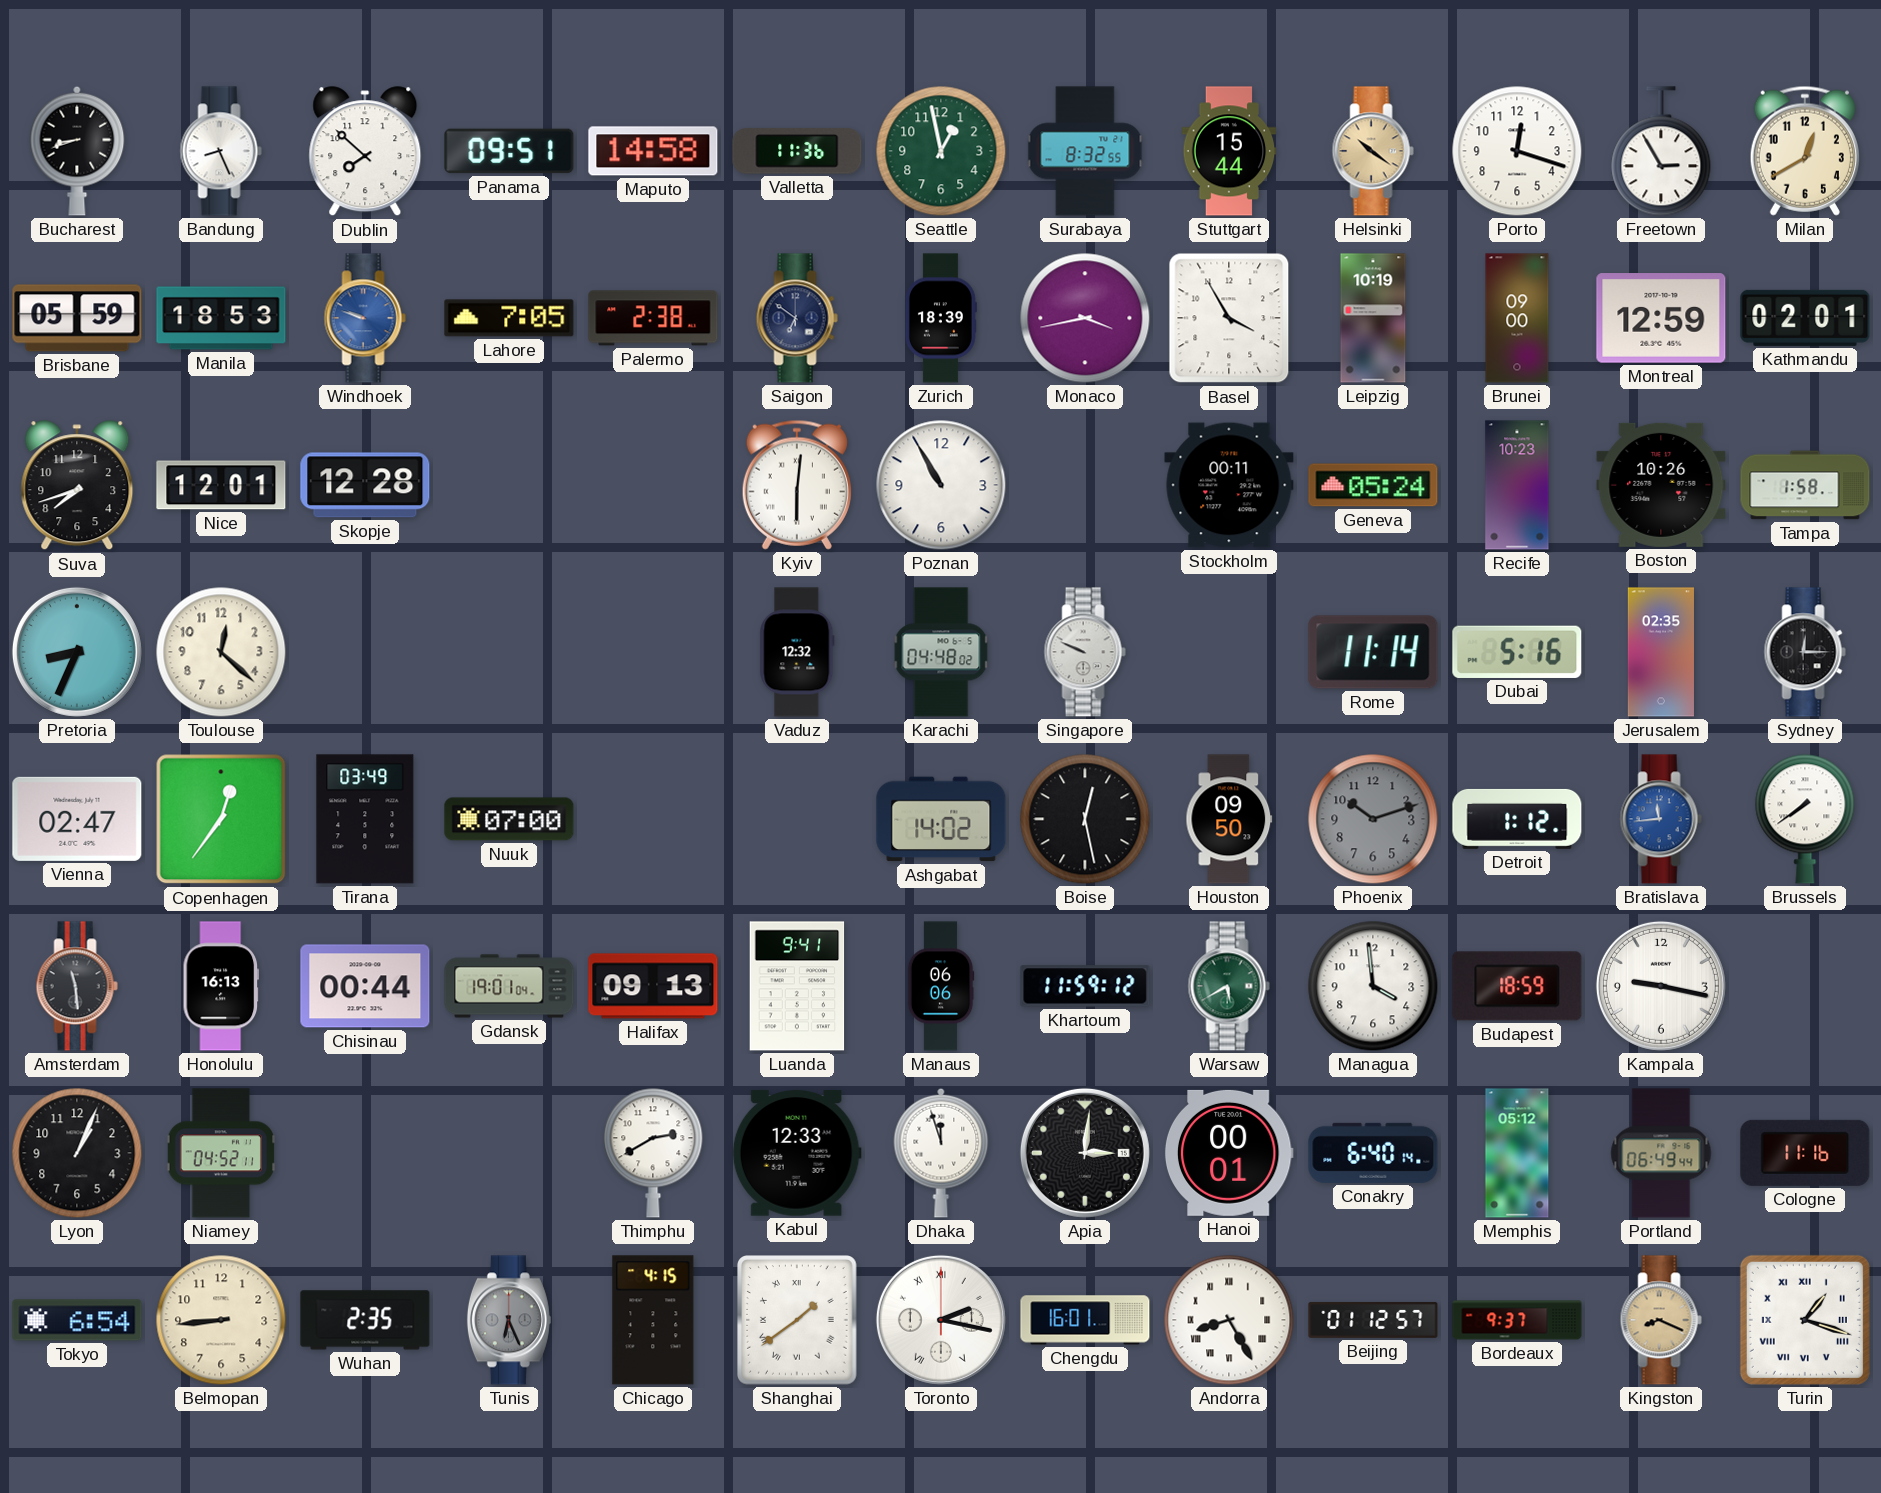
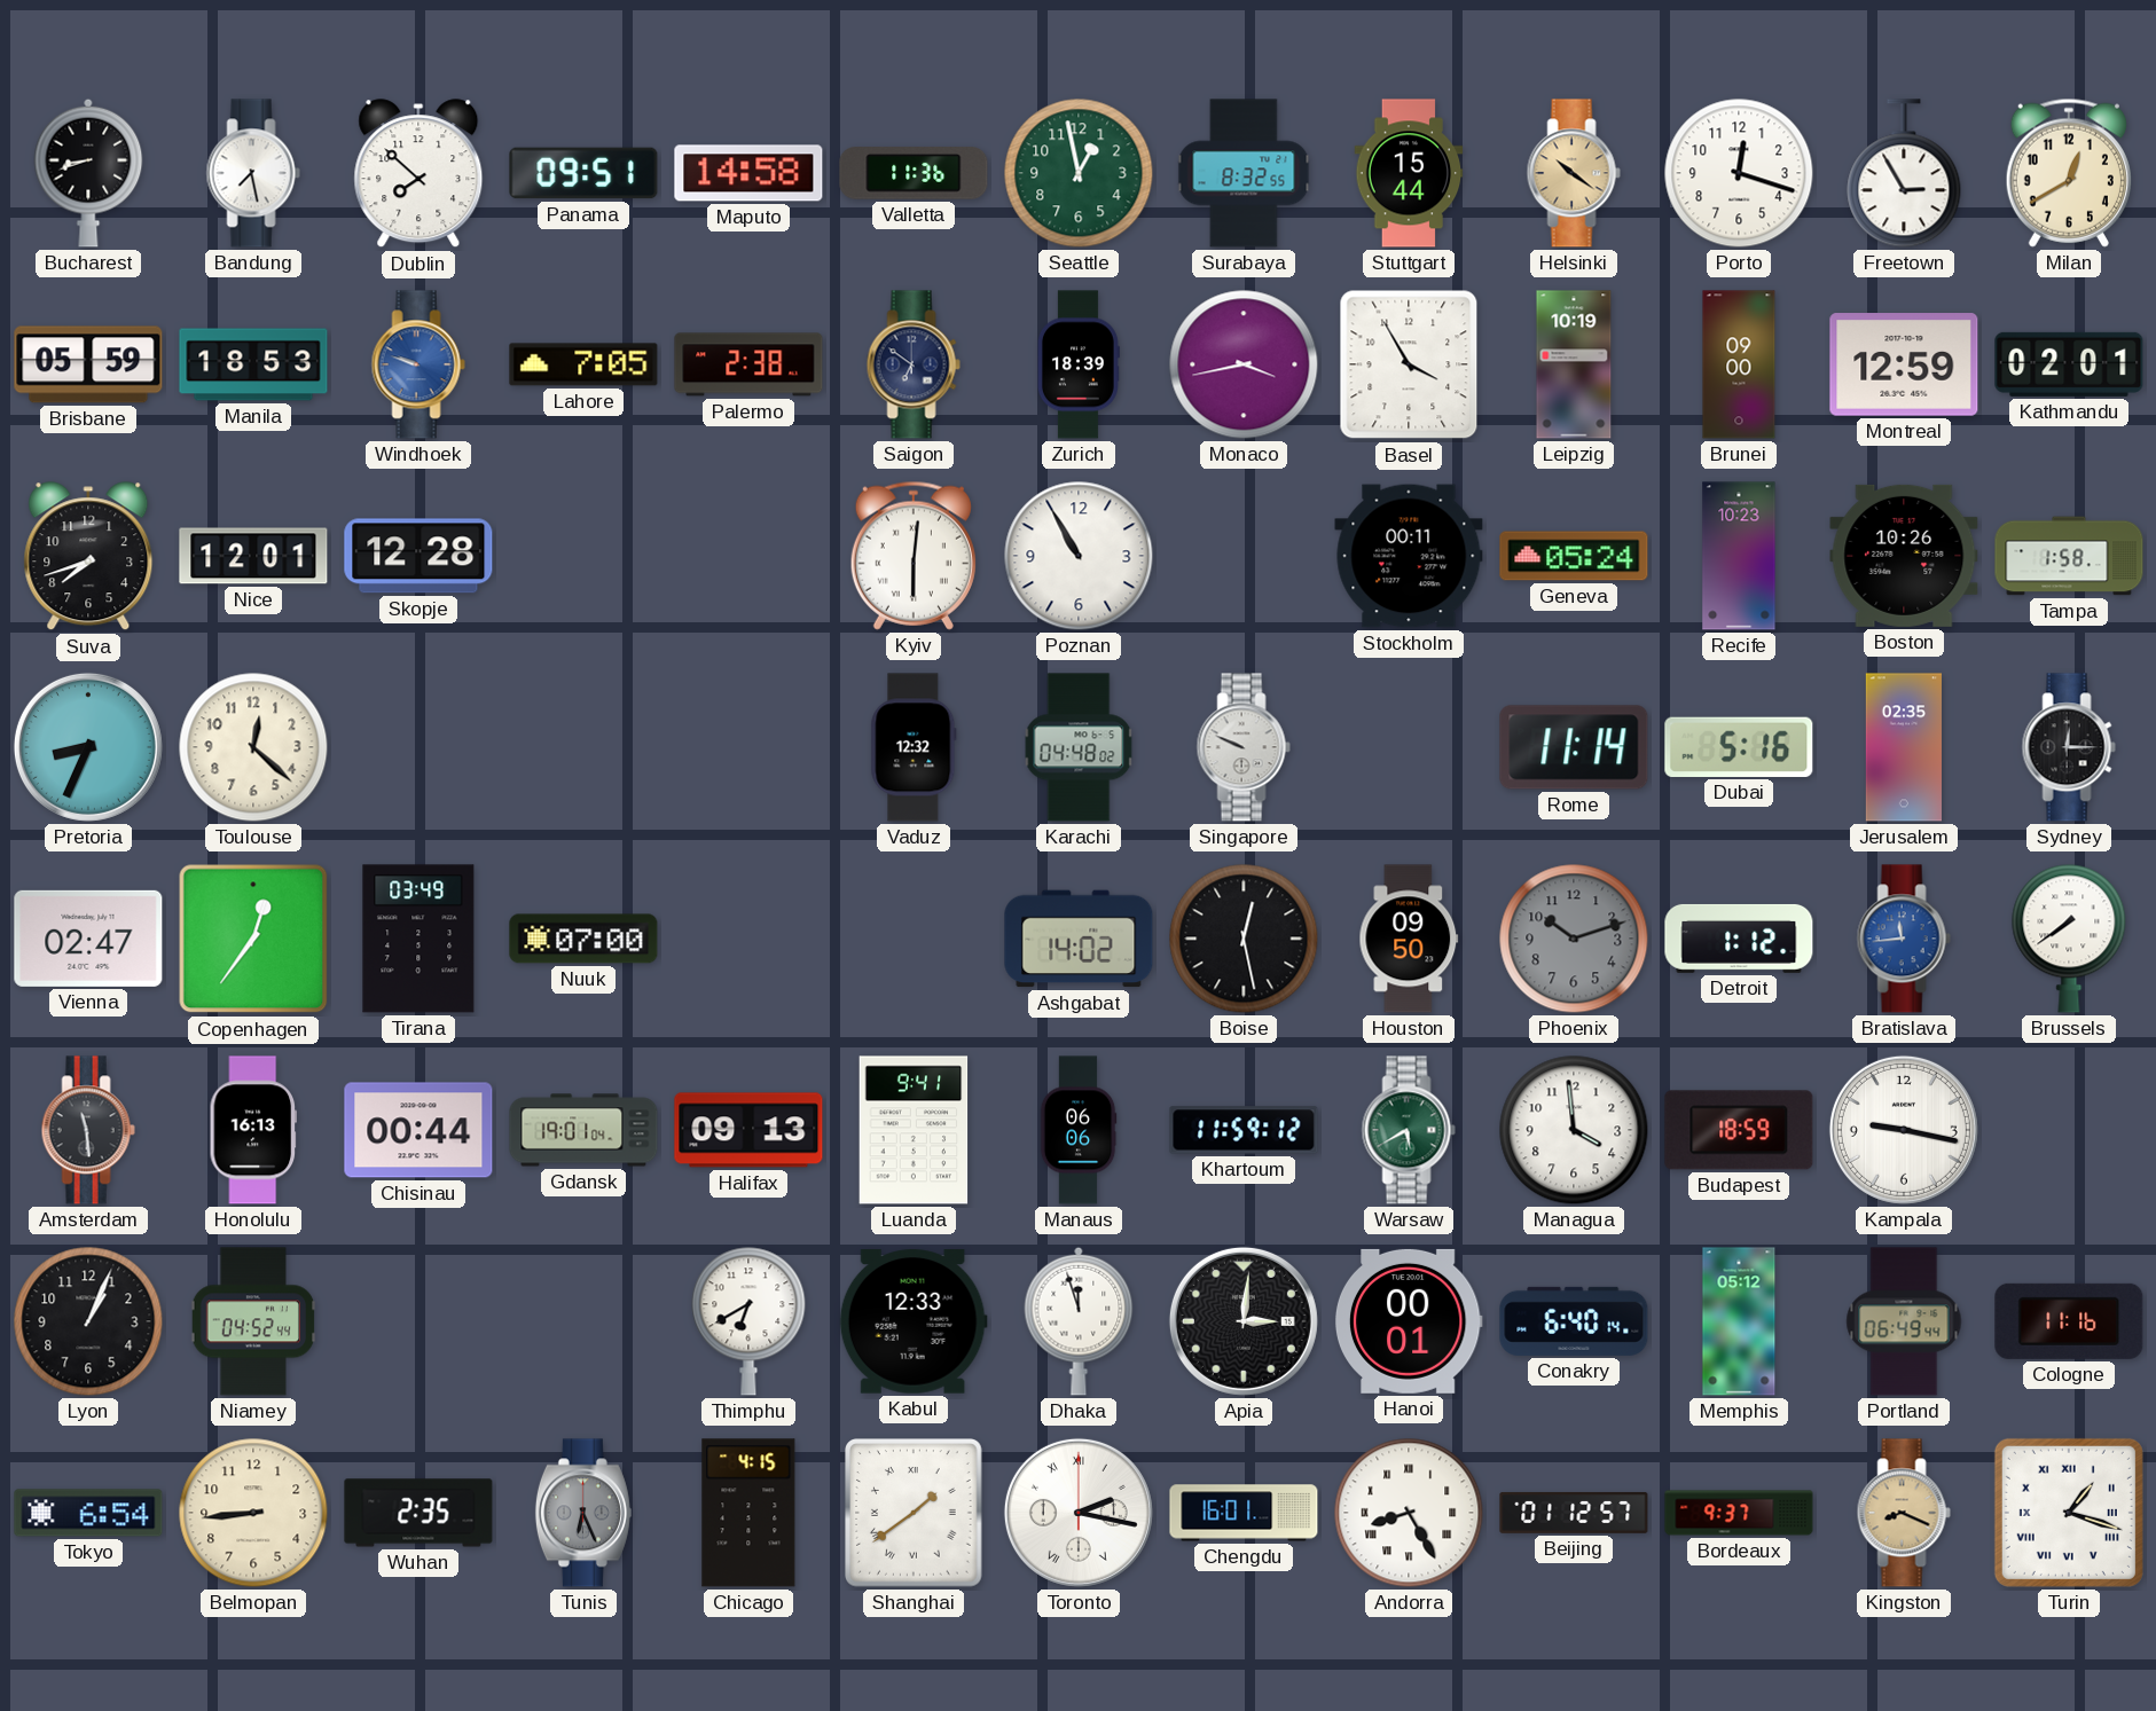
Bandung: 8:26 -> 7:28 (253, 173)
Niamey: 04:52:11 -> 04:52:44 (253, 1321)
Thimphu: 2:40 -> 6:40 (748, 1321)
